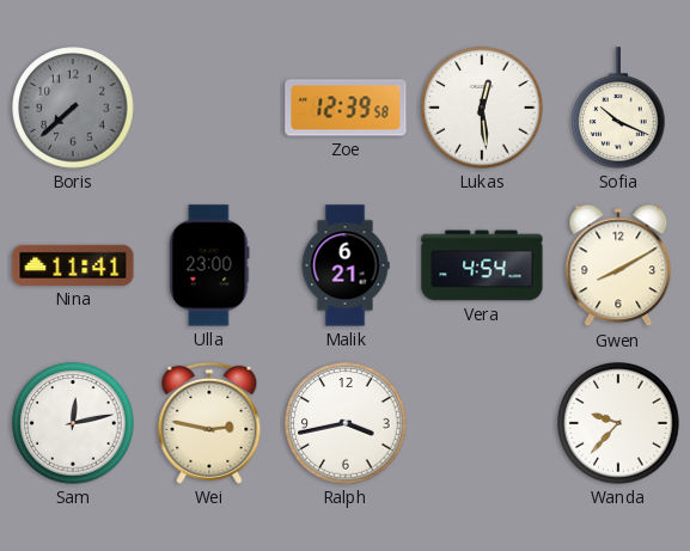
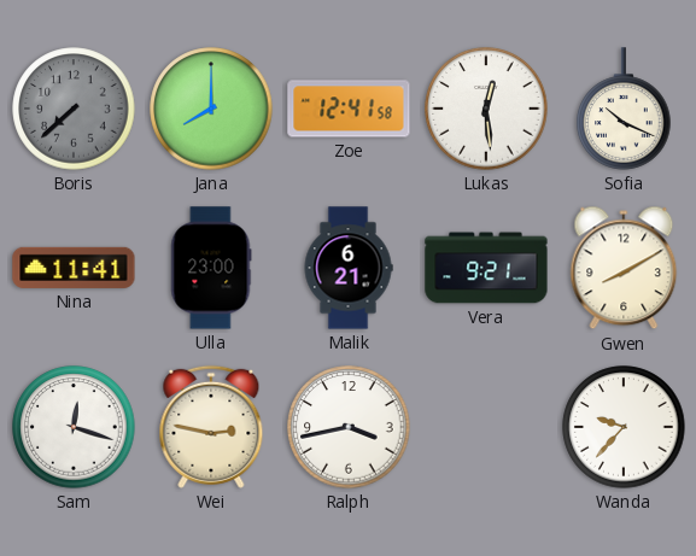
Jana: none -> 8:00 (211, 109)
Zoe: 12:39 -> 12:41 (349, 109)
Vera: 4:54 -> 9:21 (486, 268)
Sam: 12:13 -> 12:18 (74, 427)
